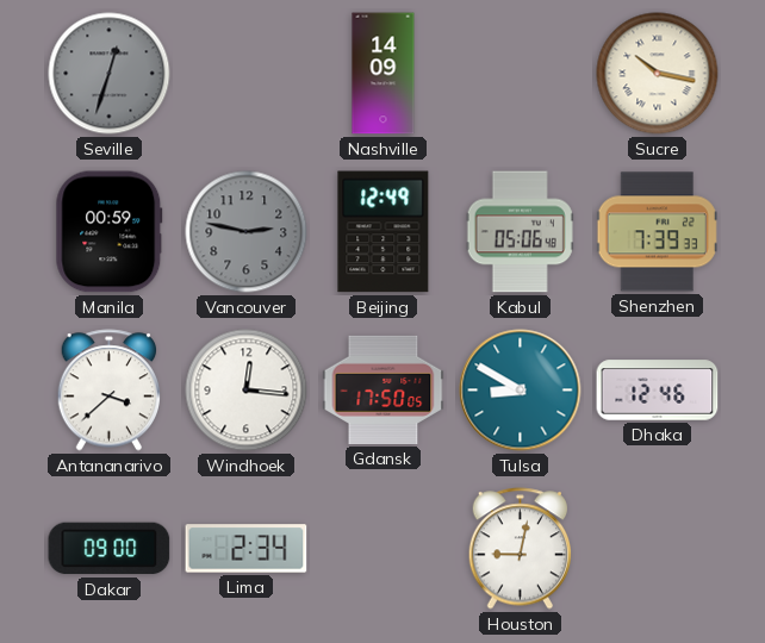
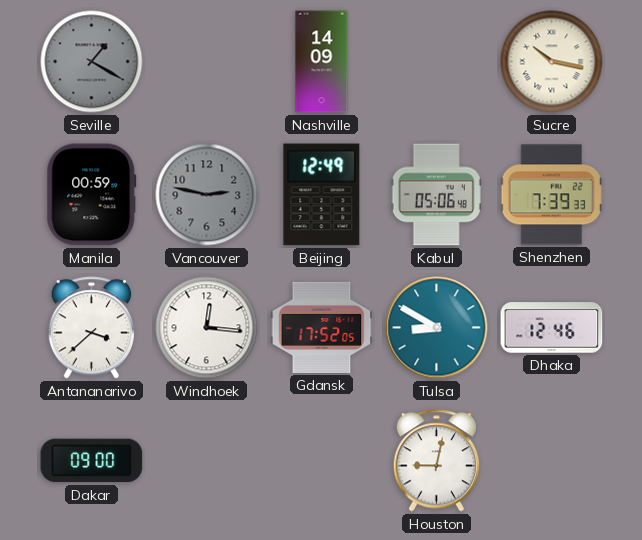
Seville: 12:33 -> 1:20 (92, 62)
Gdansk: 17:50 -> 17:52 (322, 327)
Lima: 2:34 -> none (247, 549)
